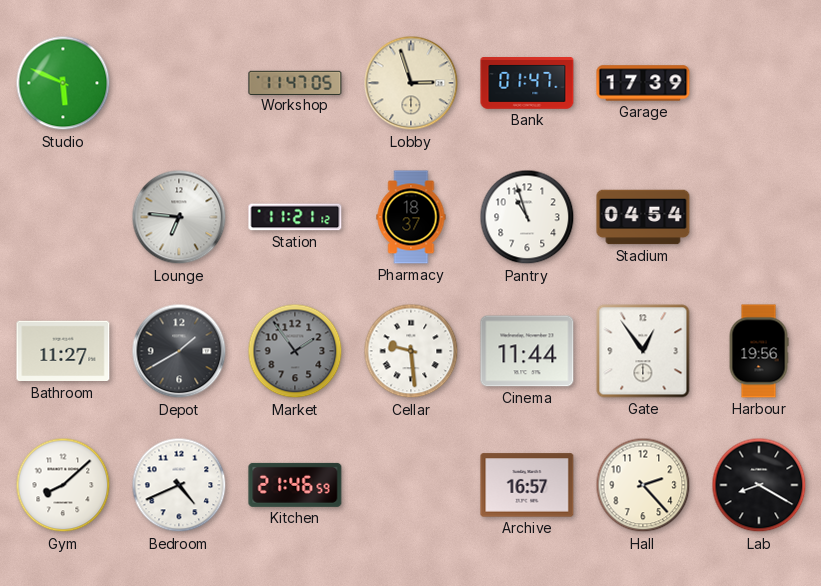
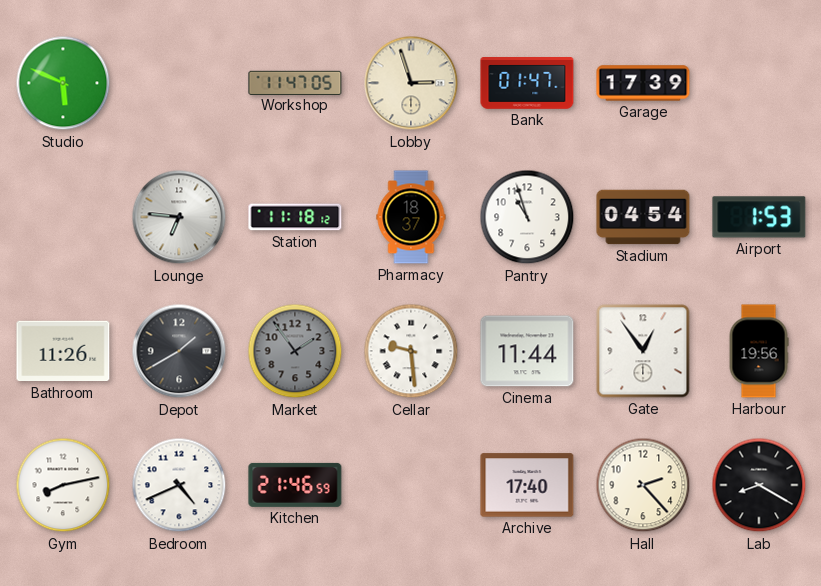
Station: 11:21 -> 11:18 (295, 217)
Airport: none -> 1:53 (759, 217)
Bathroom: 11:27 -> 11:26 (63, 351)
Gym: 8:08 -> 8:13 (63, 485)
Archive: 16:57 -> 17:40 (527, 485)
